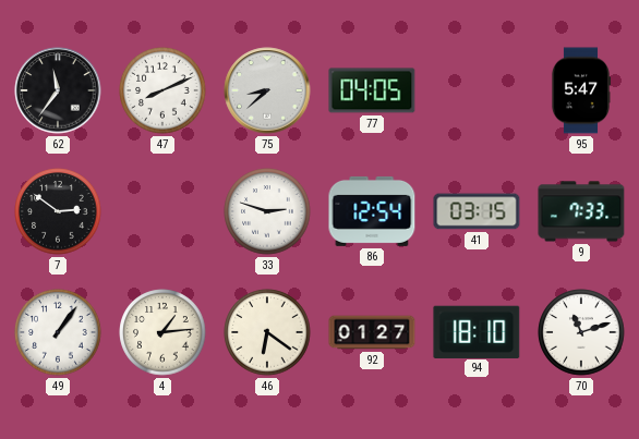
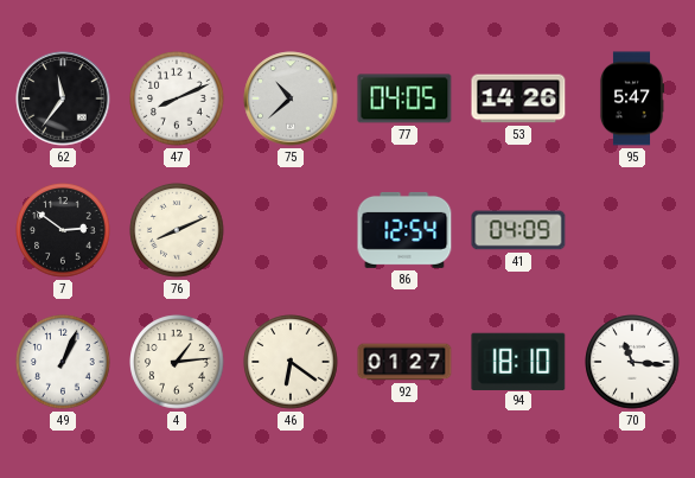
75: 8:38 -> 10:38 (291, 98)
53: none -> 14:26 (518, 98)
76: none -> 8:11 (177, 230)
33: 2:48 -> none (267, 211)
41: 03:15 -> 04:09 (518, 230)
9: 7:33 -> none (581, 211)
49: 1:06 -> 1:04 (63, 362)
70: 11:12 -> 11:16 (632, 362)
